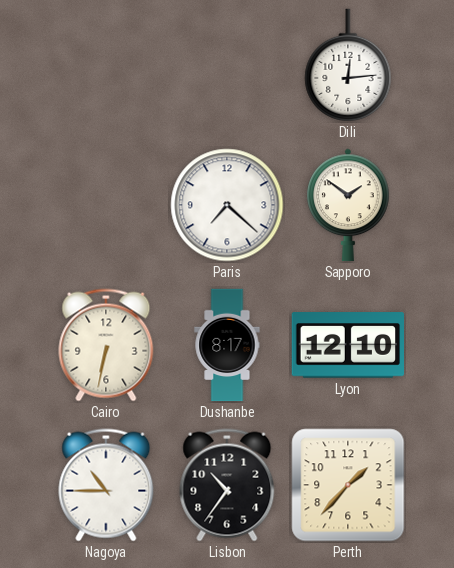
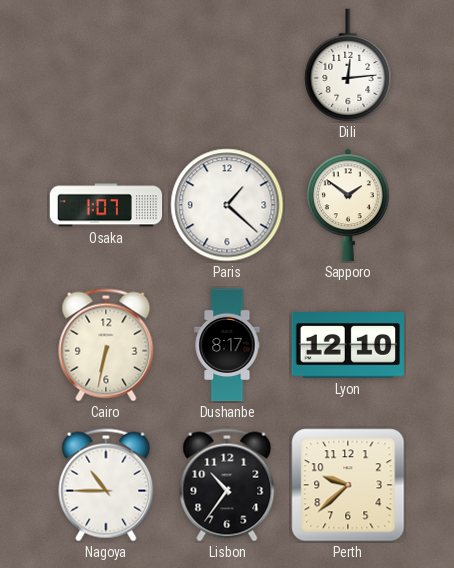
Osaka: none -> 1:07 (106, 205)
Paris: 7:22 -> 1:22 (227, 205)
Perth: 1:37 -> 9:38 (348, 485)
